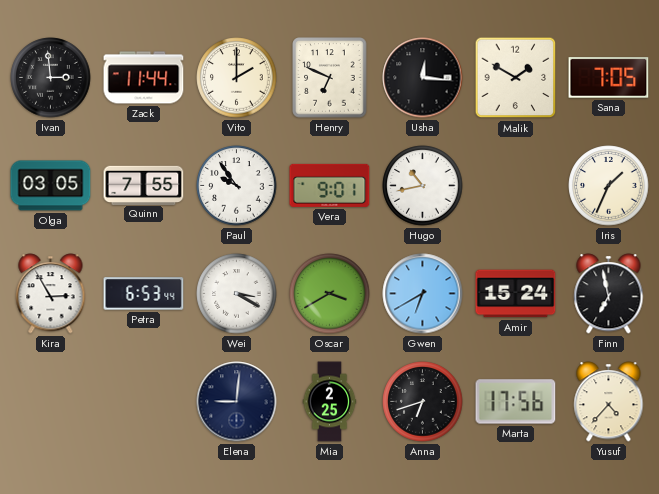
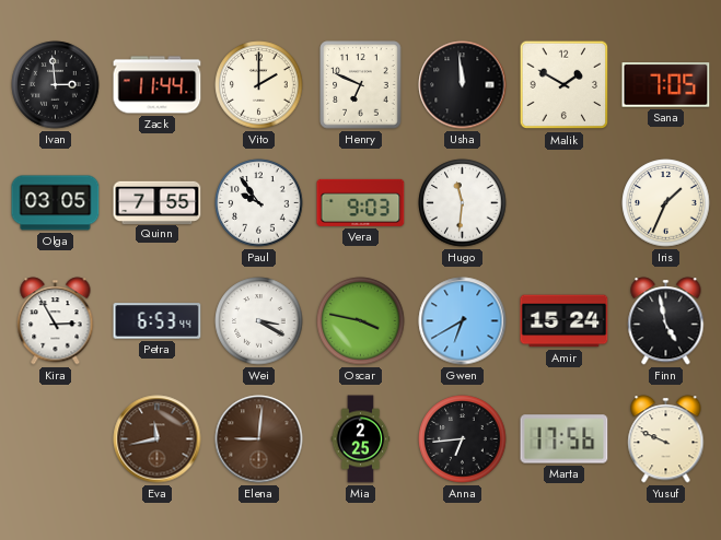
Usha: 12:16 -> 11:59 (463, 85)
Vera: 9:01 -> 9:03 (361, 202)
Hugo: 10:43 -> 11:31 (463, 203)
Oscar: 3:40 -> 3:47 (361, 321)
Finn: 6:58 -> 4:58 (666, 321)
Eva: none -> 11:43 (158, 439)
Elena dial: navy -> brown (259, 439)
Anna: 6:42 -> 6:44 (463, 439)
Yusuf: 4:37 -> 9:49 (666, 439)
